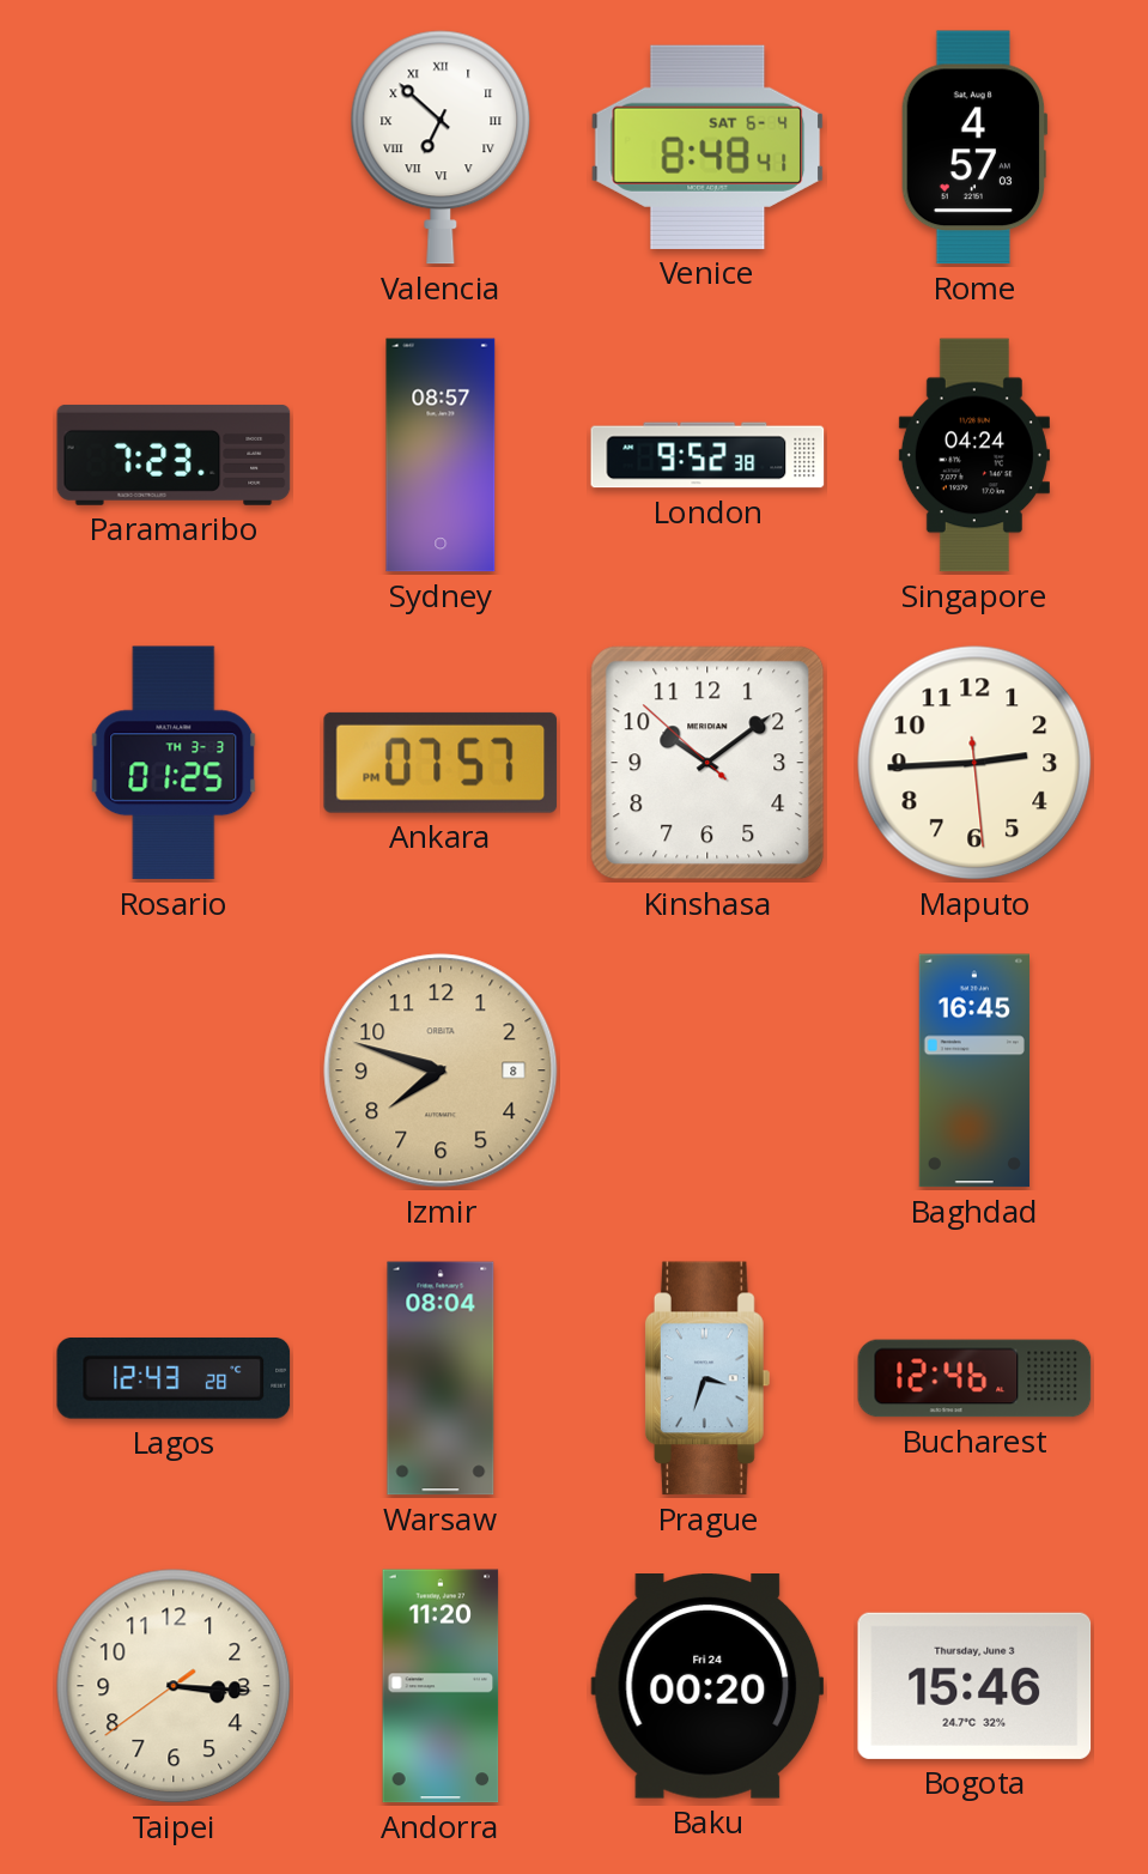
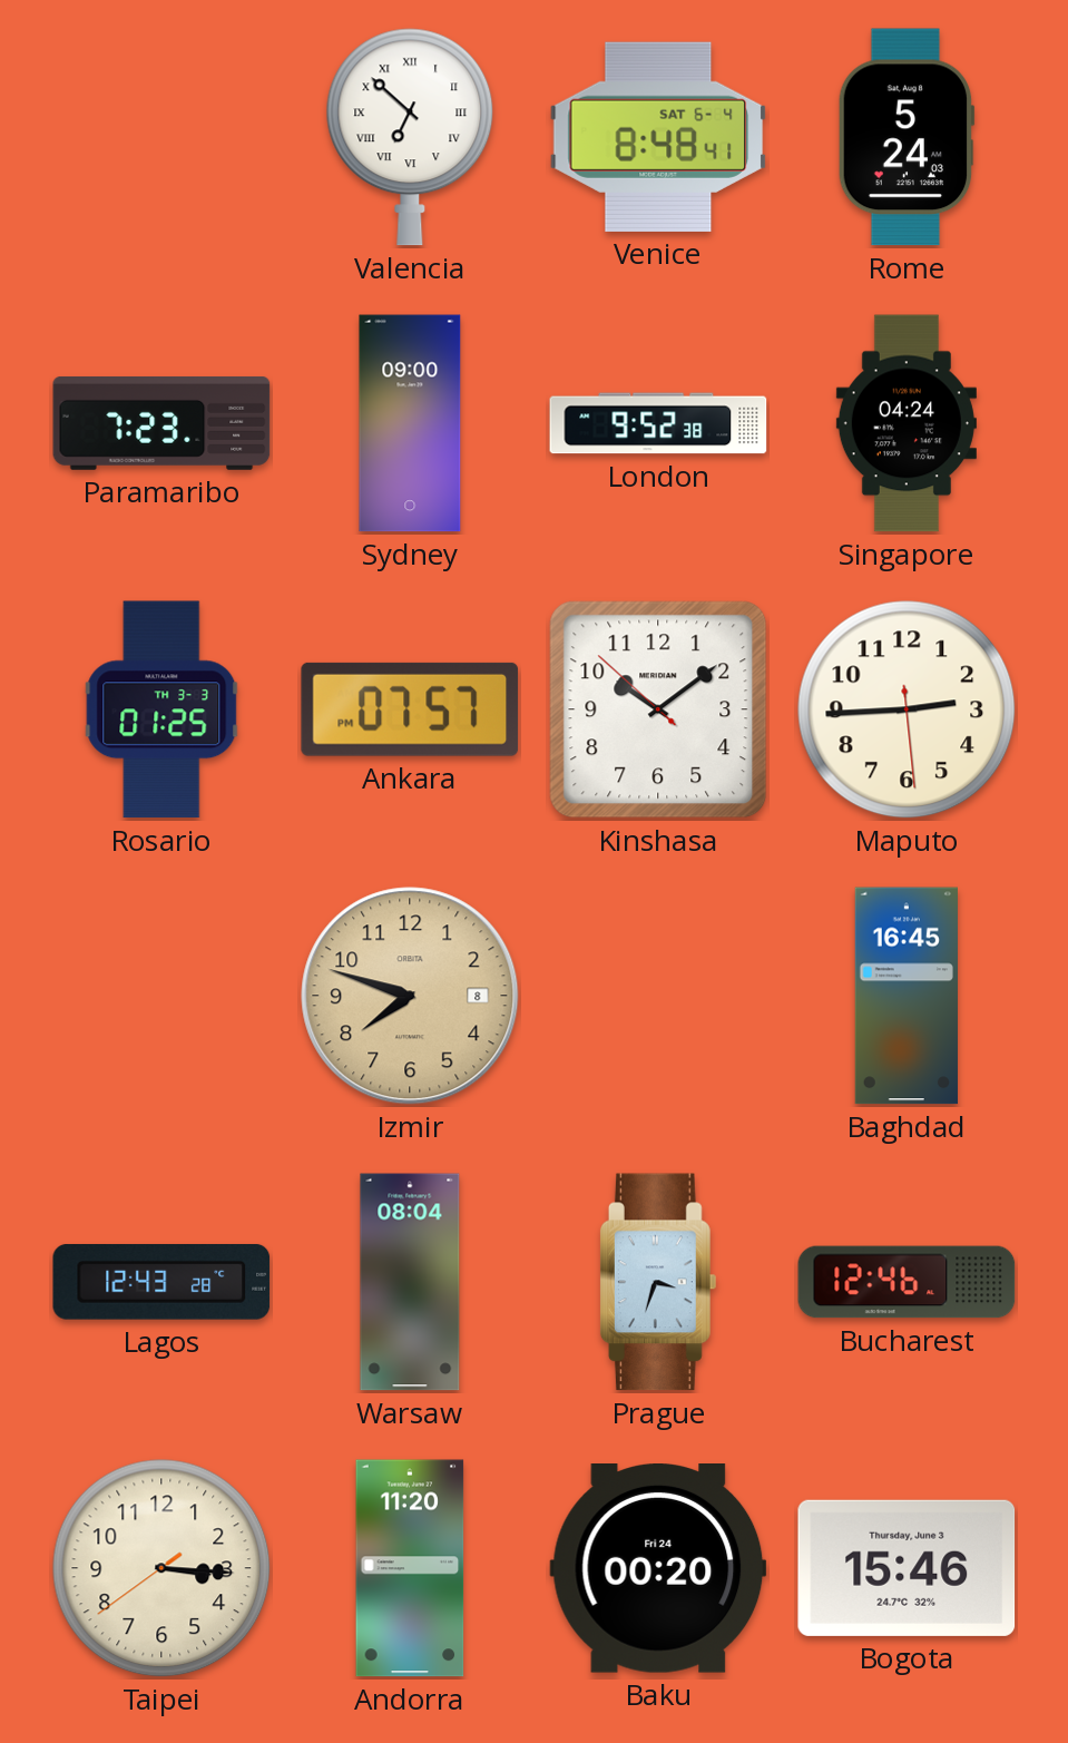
Rome: 4:57 -> 5:24 (907, 137)
Sydney: 08:57 -> 09:00 (410, 423)
